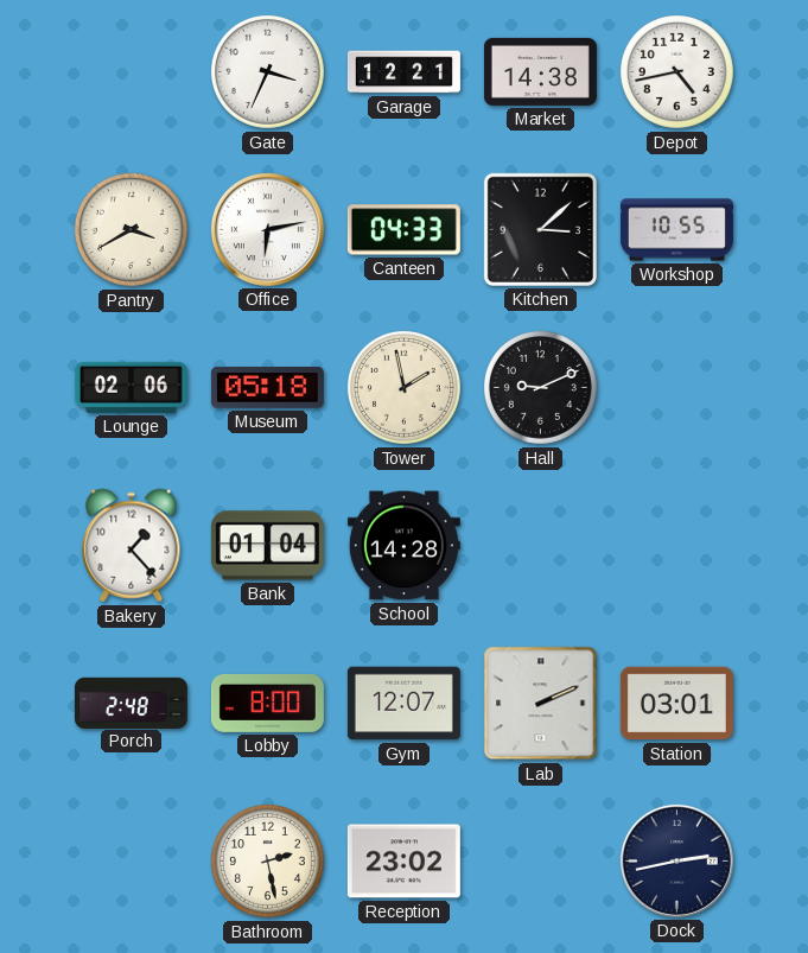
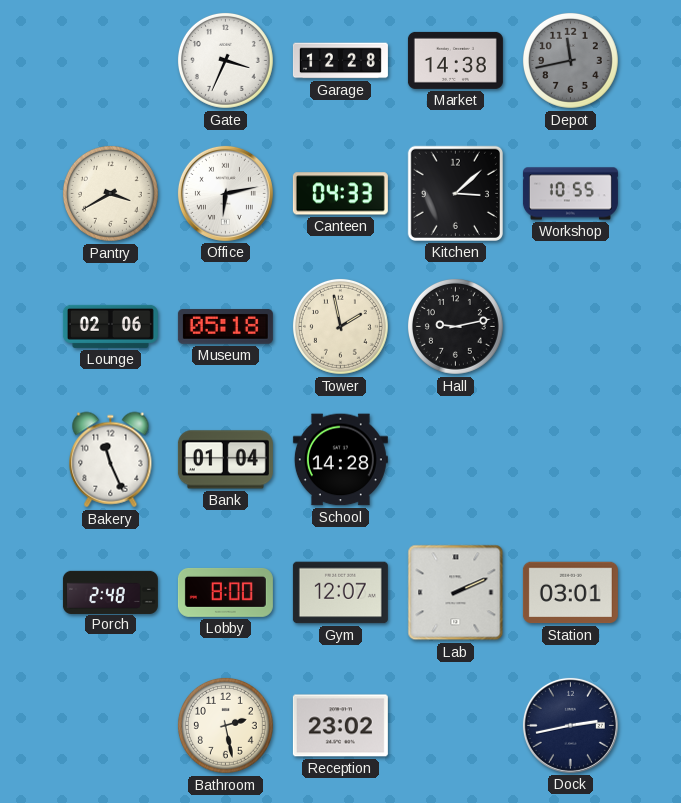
Garage: 12:21 -> 12:28 (340, 61)
Depot: 4:43 -> 11:43 (570, 60)
Depot dial: white -> grey (570, 60)
Hall: 9:11 -> 9:13 (455, 326)
Bakery: 1:23 -> 11:26 (111, 460)
